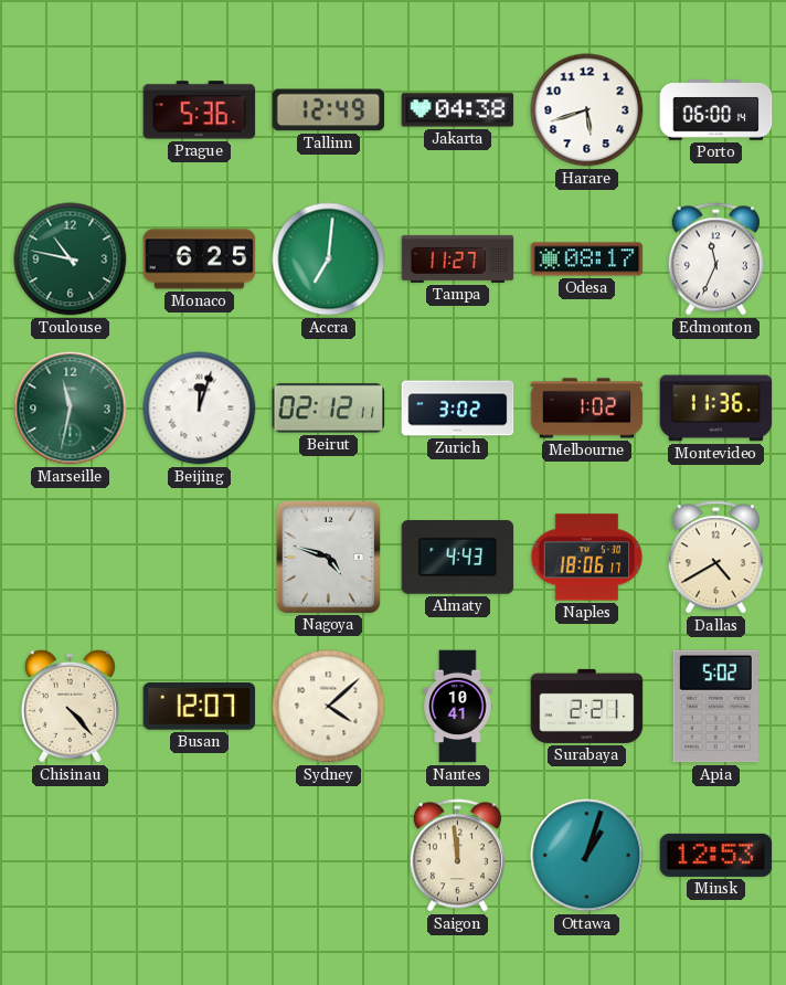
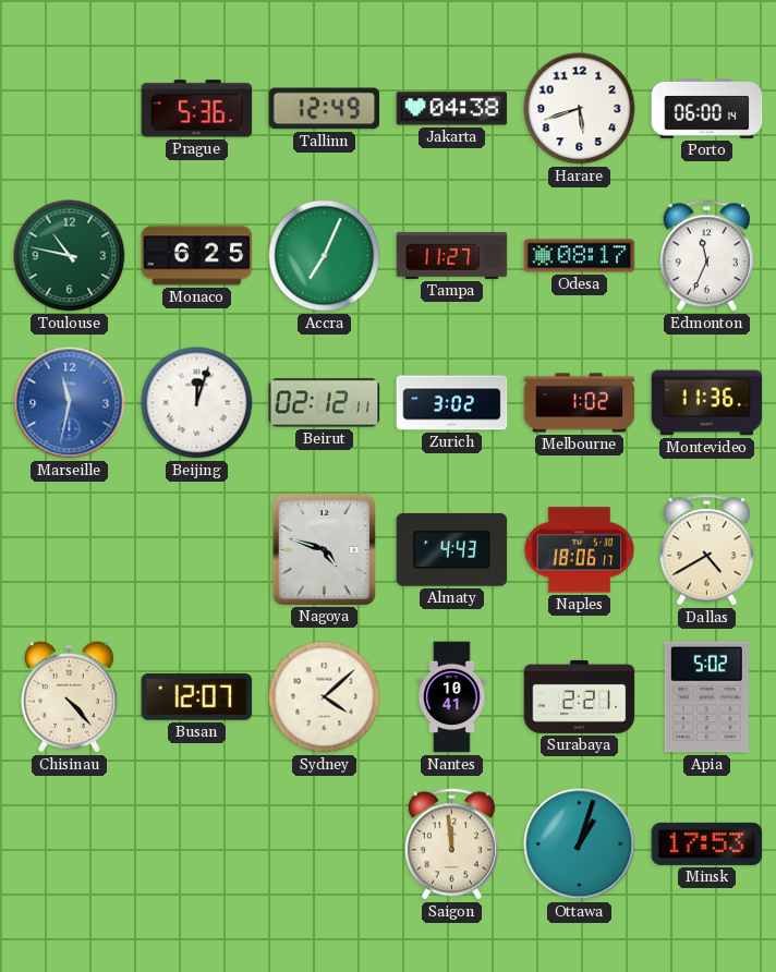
Accra: 7:01 -> 7:04 (325, 256)
Marseille dial: green -> blue (70, 403)
Minsk: 12:53 -> 17:53 (707, 843)
